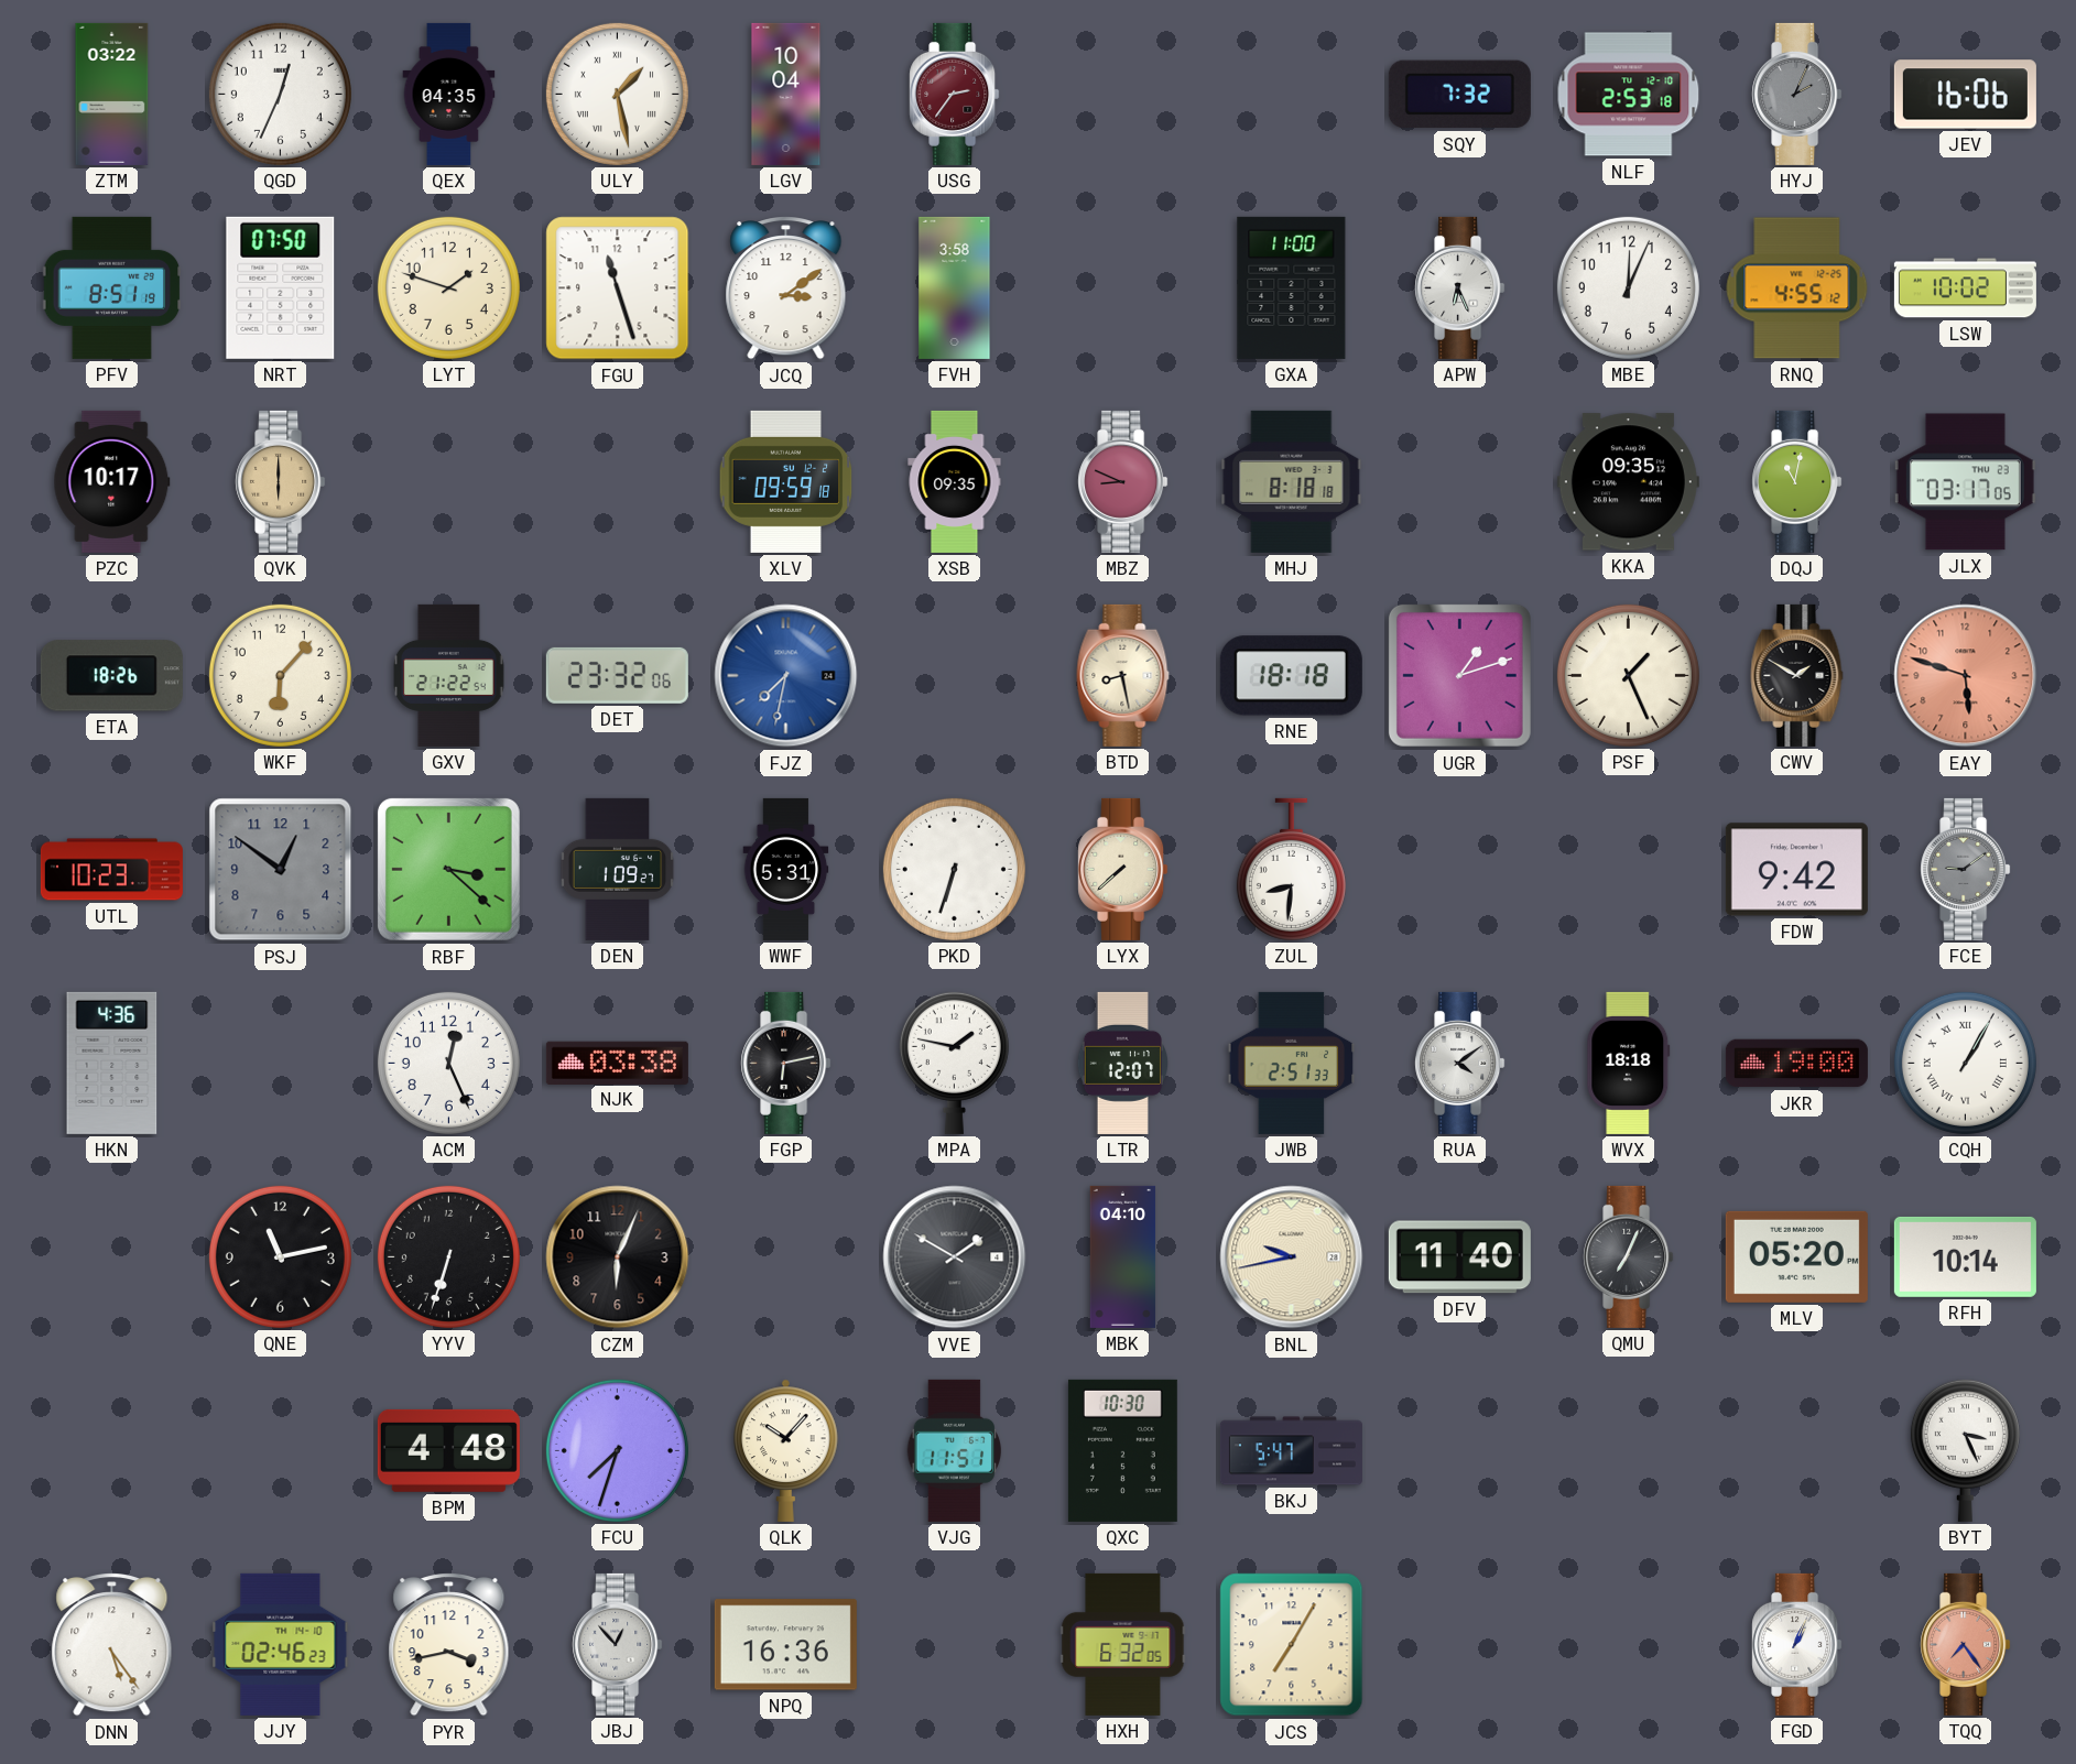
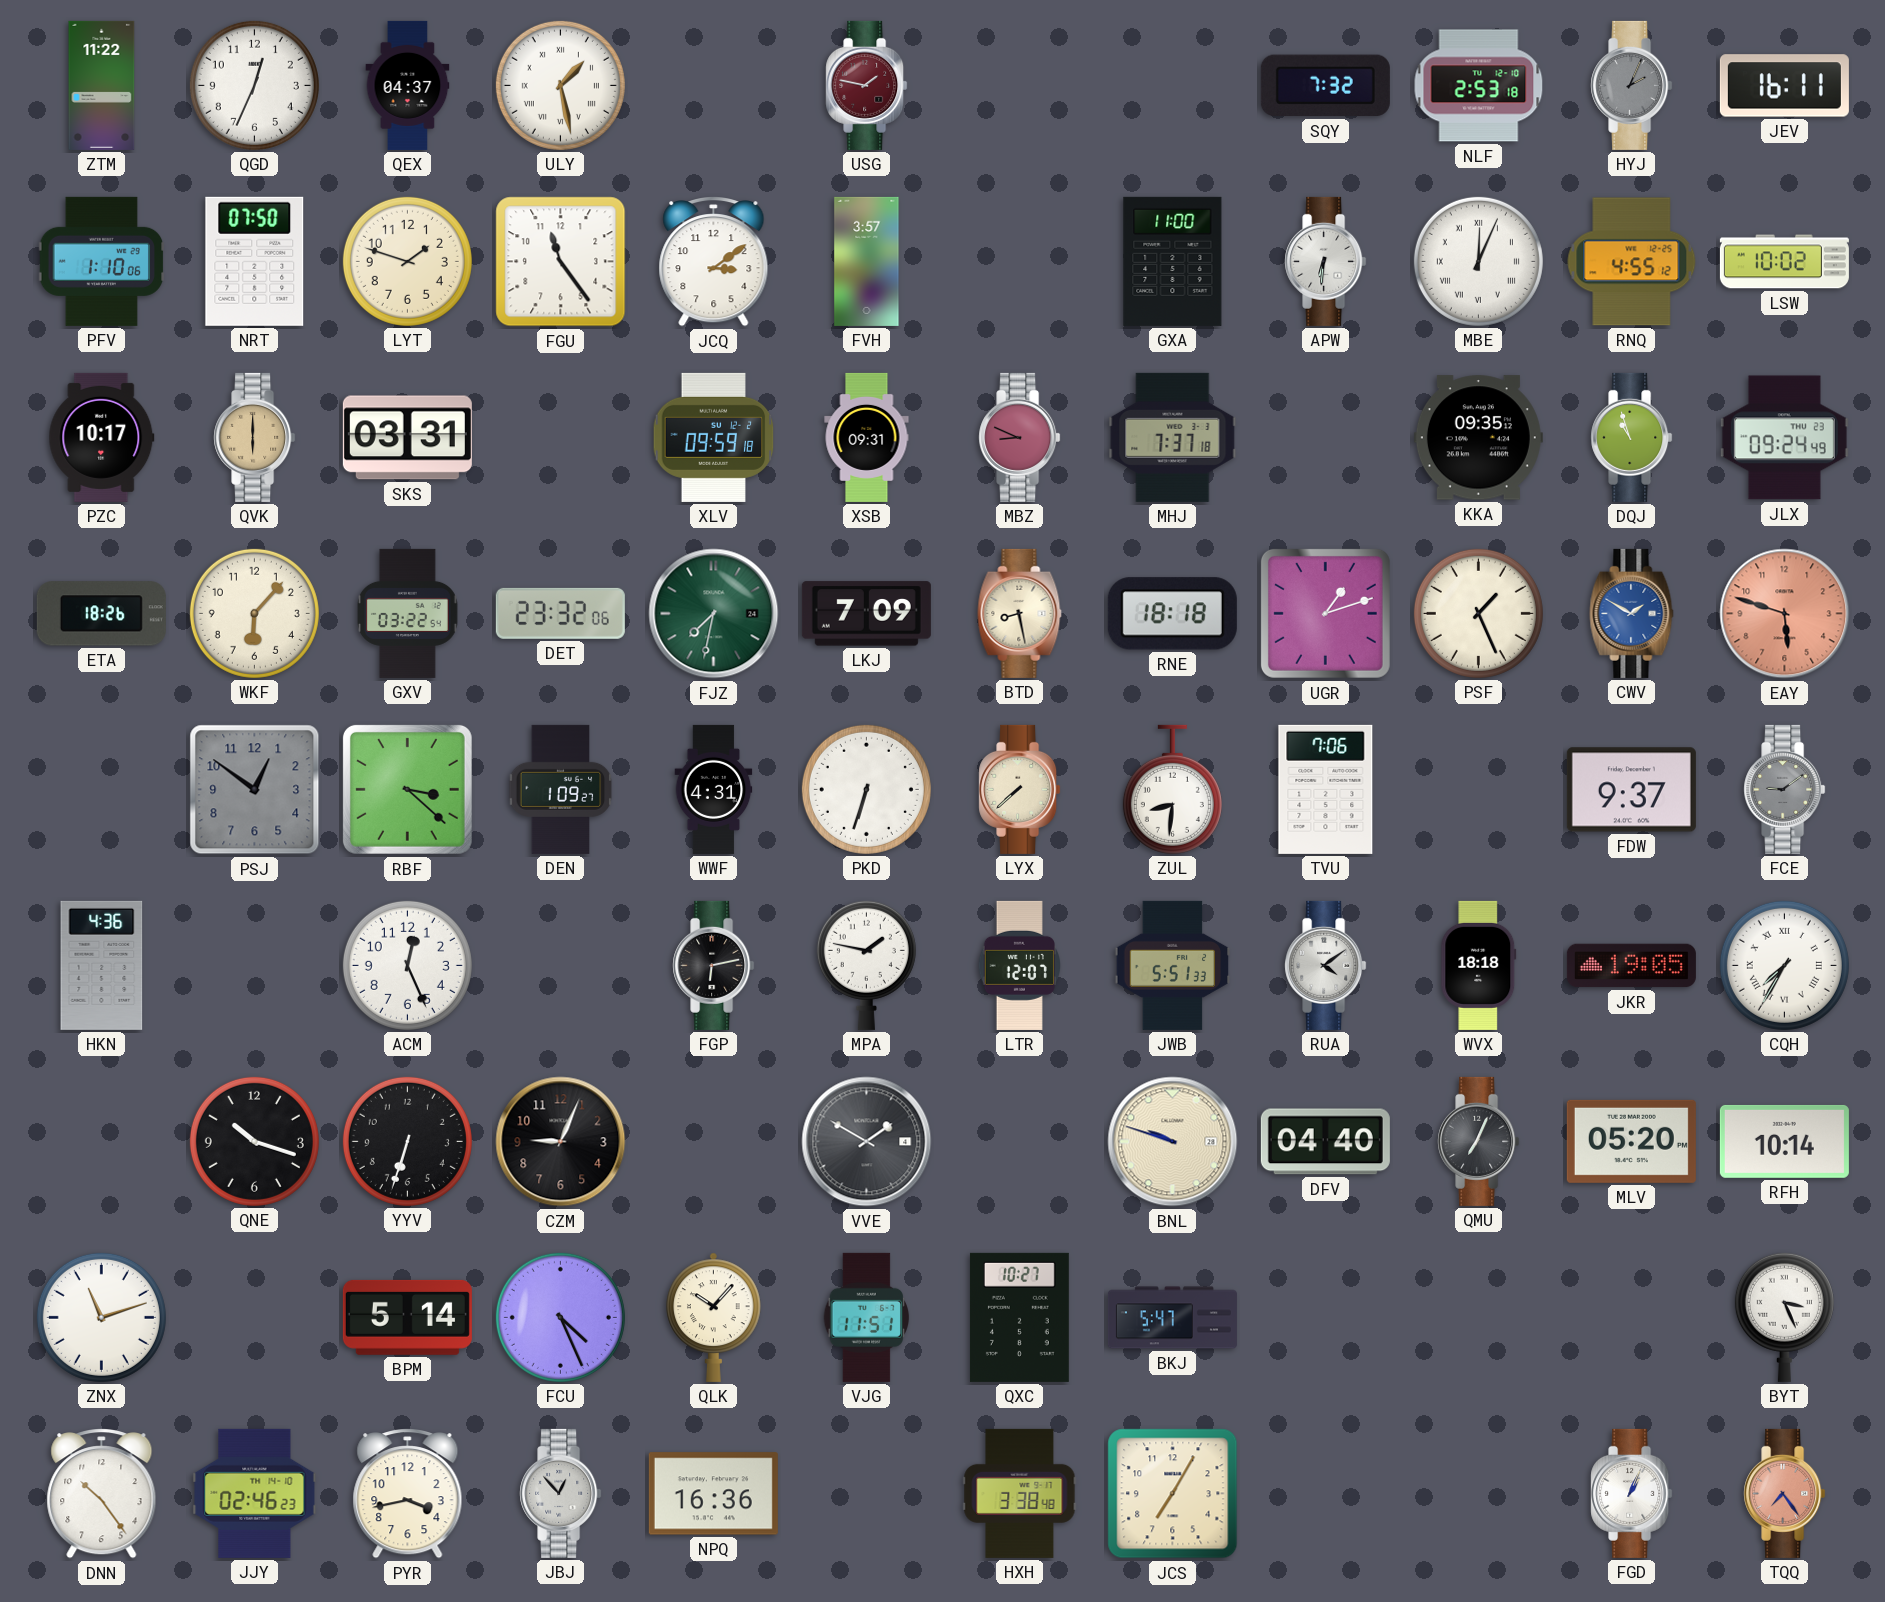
ZTM: 03:22 -> 11:22 (102, 85)
QEX: 04:35 -> 04:37 (408, 85)
LGV: 10:04 -> none (786, 94)
USG: 2:36 -> 1:47 (867, 85)
JEV: 16:06 -> 16:11 (1784, 86)
PFV: 8:51 -> 1:10 (102, 261)
FGU: 11:27 -> 11:24 (561, 262)
FVH: 3:58 -> 3:57 (867, 261)
APW: 6:26 -> 6:31 (1326, 261)
MBE numerals: Arabic -> Roman (1478, 261)
SKS: none -> 03:31 (407, 438)
XSB: 09:35 -> 09:31 (867, 437)
MHJ: 8:18 -> 7:37 (1173, 437)
DQJ: 11:02 -> 10:57 (1632, 437)
JLX: 03:17 -> 09:24 (1784, 438)
GXV: 21:22 -> 03:22 (408, 613)
FJZ dial: blue -> green (714, 614)
LKJ: none -> 7:09 (866, 614)
CWV dial: black -> blue (1632, 613)
UTL: 10:23 -> none (111, 870)
WWF: 5:31 -> 4:31 (714, 789)
TVU: none -> 7:06 (1326, 789)
FDW: 9:42 -> 9:37 (1631, 790)
NJK: 03:38 -> none (617, 1063)
JWB: 2:51 -> 5:51 (1173, 965)
JKR: 19:00 -> 19:05 (1631, 966)
CQH: 1:05 -> 7:35 (1784, 965)
QNE: 11:13 -> 10:18 (254, 1141)
CZM: 6:04 -> 9:04 (561, 1142)
MBK: 04:10 -> none (1123, 1256)
BNL: 9:43 -> 9:48 (1173, 1142)
DFV: 11:40 -> 04:40 (1325, 1142)
ZNX: none -> 11:12 (101, 1317)
BPM: 4:48 -> 5:14 (407, 1317)
FCU: 7:33 -> 4:26 (560, 1317)
QXC: 10:30 -> 10:27 (1019, 1317)
DNN: 5:24 -> 10:24 (102, 1494)
HXH: 6:32 -> 3:38 (1020, 1493)
